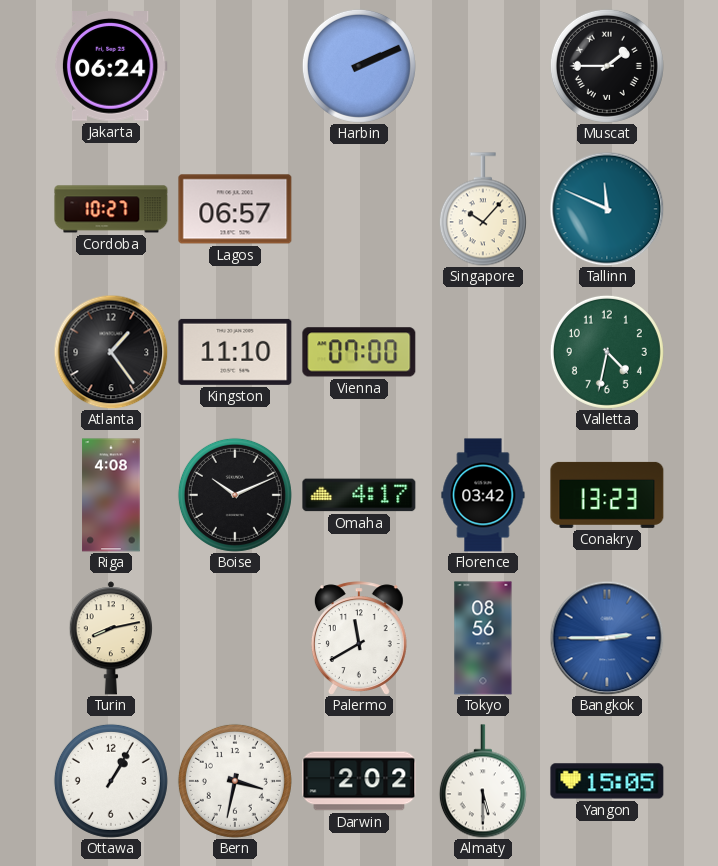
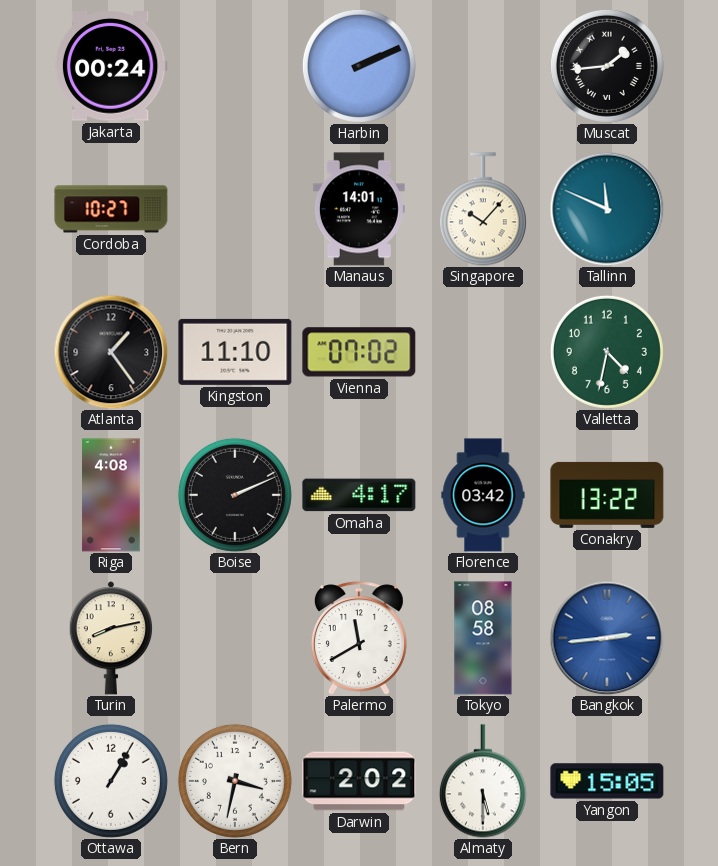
Jakarta: 06:24 -> 00:24 (111, 67)
Muscat: 1:45 -> 1:44 (607, 66)
Lagos: 06:57 -> none (235, 209)
Manaus: none -> 14:01 (359, 209)
Vienna: 07:00 -> 07:02 (359, 352)
Boise: 10:11 -> 2:11 (235, 495)
Conakry: 13:23 -> 13:22 (607, 495)
Tokyo: 08:56 -> 08:58 (483, 638)
Bangkok: 2:45 -> 2:44 (607, 638)
